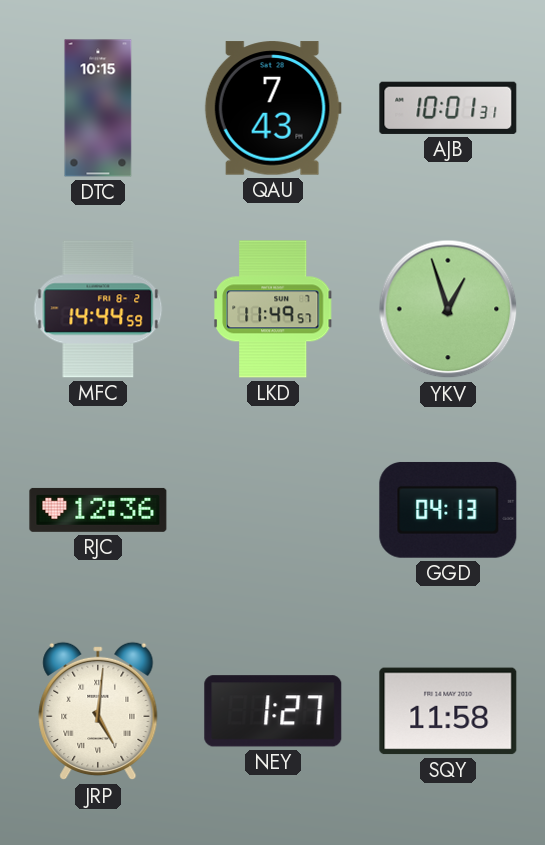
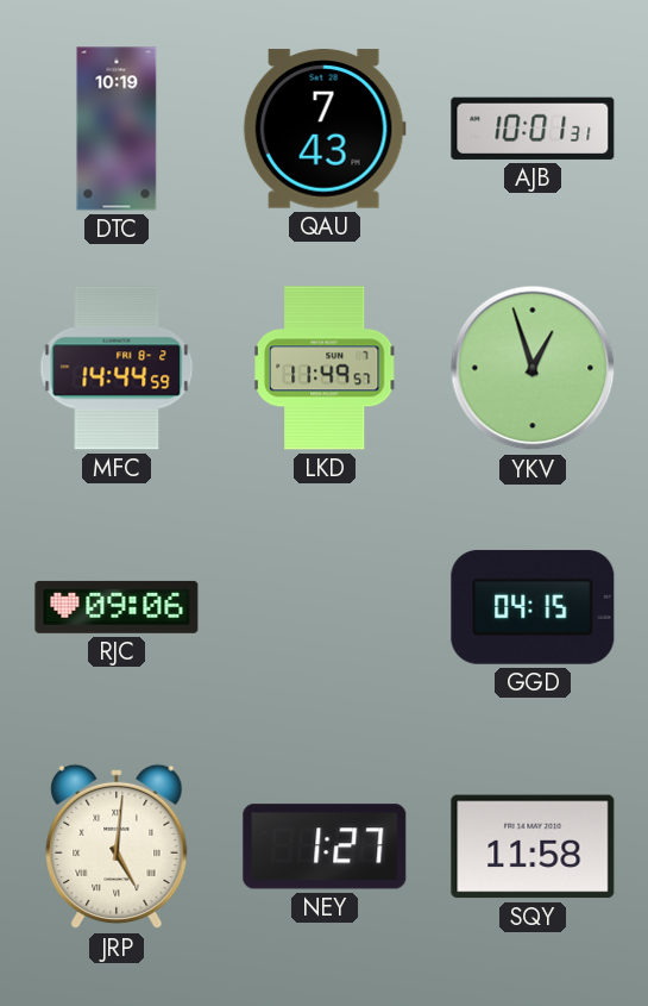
DTC: 10:15 -> 10:19 (117, 129)
RJC: 12:36 -> 09:06 (117, 607)
GGD: 04:13 -> 04:15 (533, 607)
